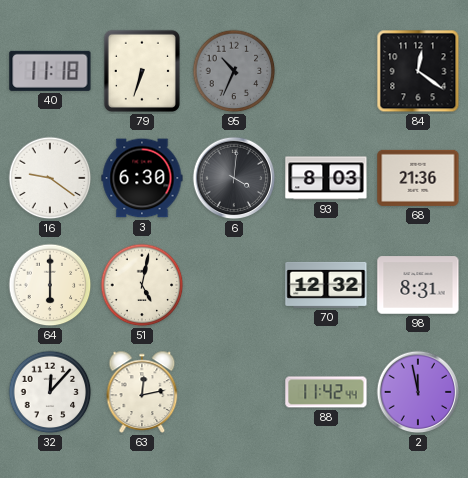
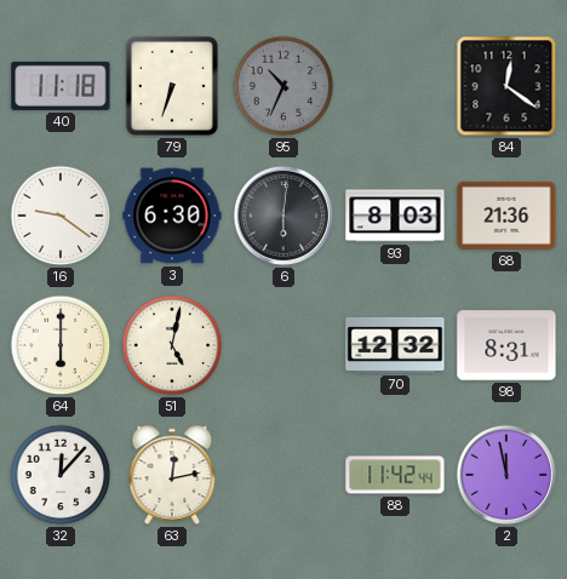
6: 4:01 -> 6:01 (283, 216)
